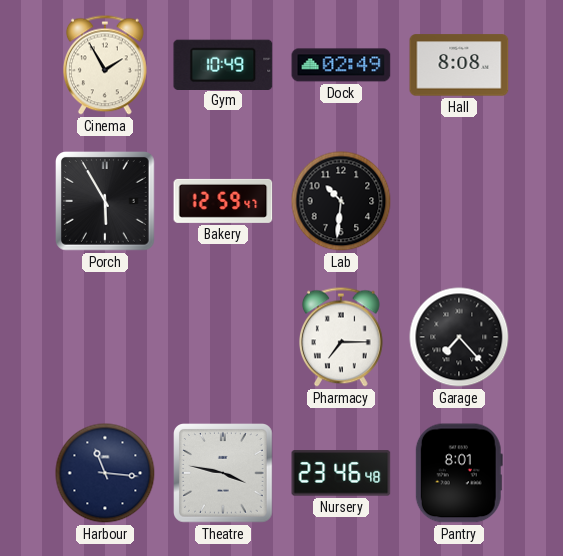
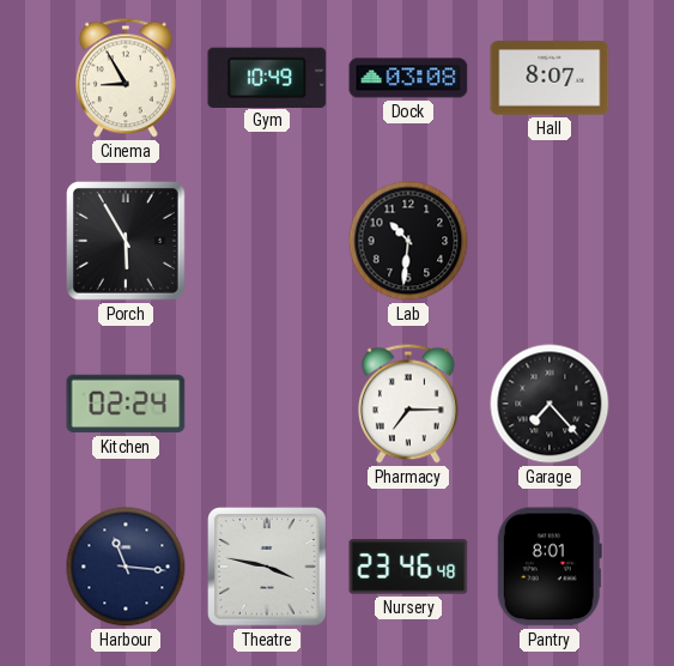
Cinema: 1:55 -> 8:55 (127, 78)
Dock: 02:49 -> 03:08 (408, 78)
Hall: 8:08 -> 8:07 (549, 78)
Bakery: 12:59 -> none (223, 201)
Kitchen: none -> 02:24 (126, 404)
